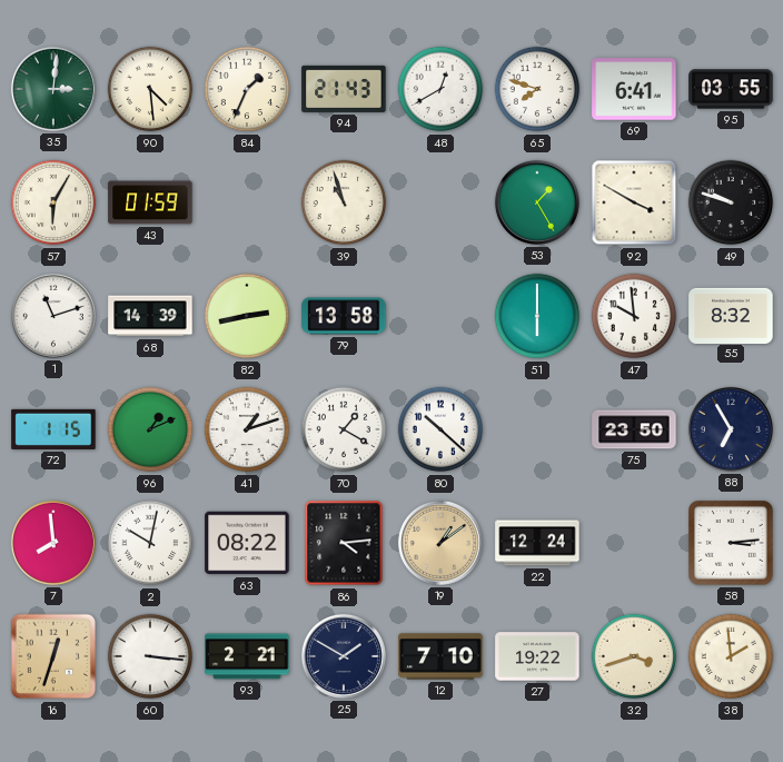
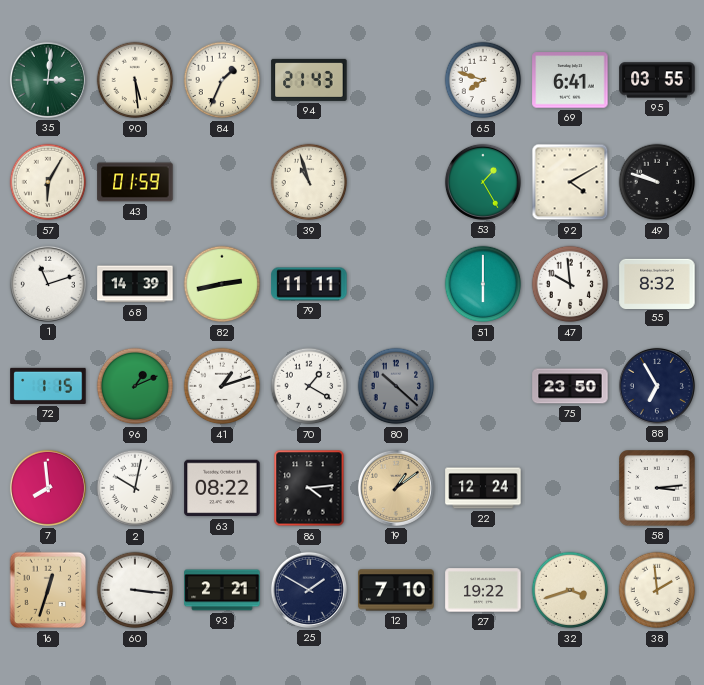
90: 4:29 -> 5:29 (135, 80)
48: 12:40 -> none (440, 89)
92: 3:50 -> 4:10 (570, 182)
79: 13:58 -> 11:11 (309, 284)
80 dial: white -> grey (396, 386)
